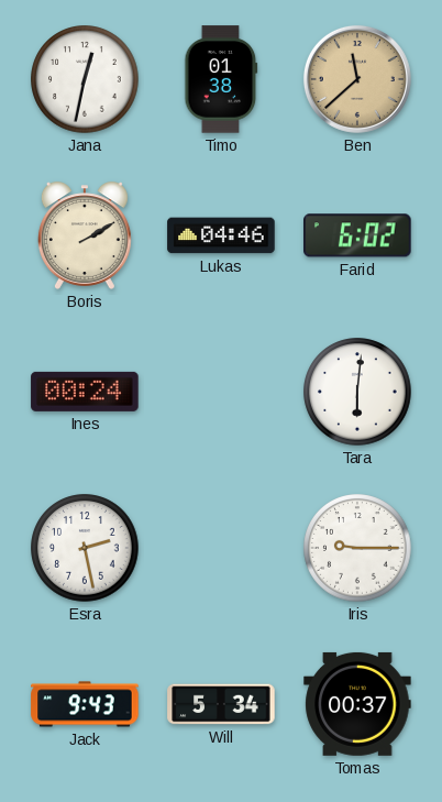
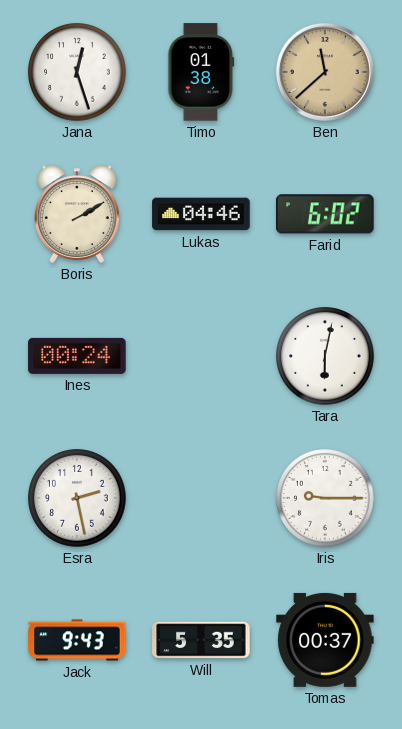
Jana: 12:32 -> 12:27 (77, 72)
Tara: 6:01 -> 6:02 (325, 356)
Will: 5:34 -> 5:35 (201, 640)
